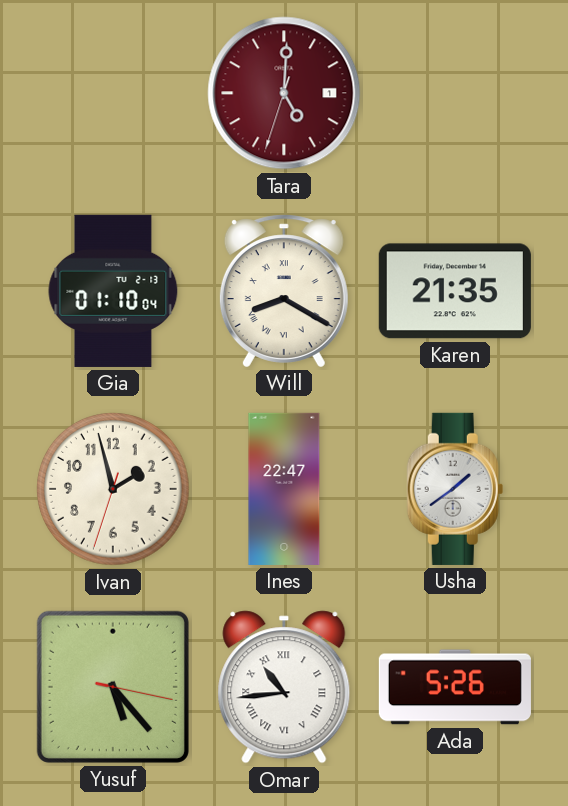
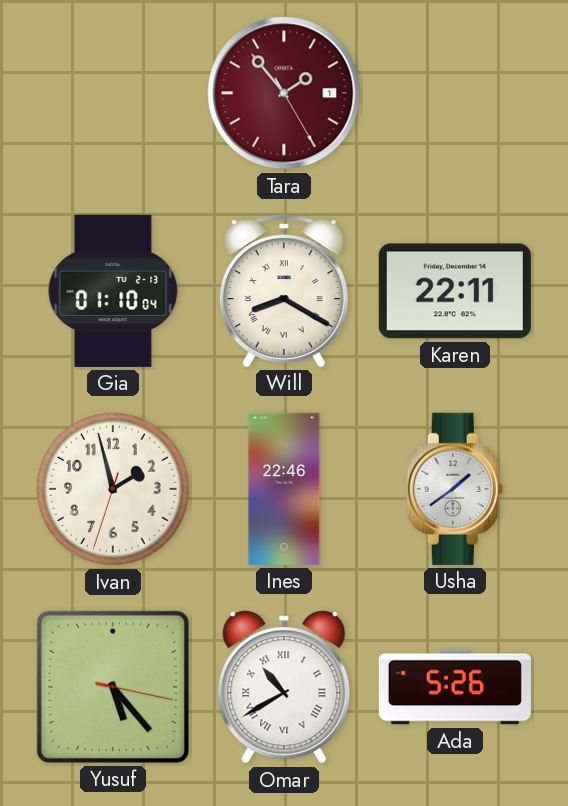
Tara: 5:00 -> 1:53 (284, 93)
Karen: 21:35 -> 22:11 (455, 291)
Ines: 22:47 -> 22:46 (284, 489)
Omar: 10:44 -> 10:40 (284, 687)
